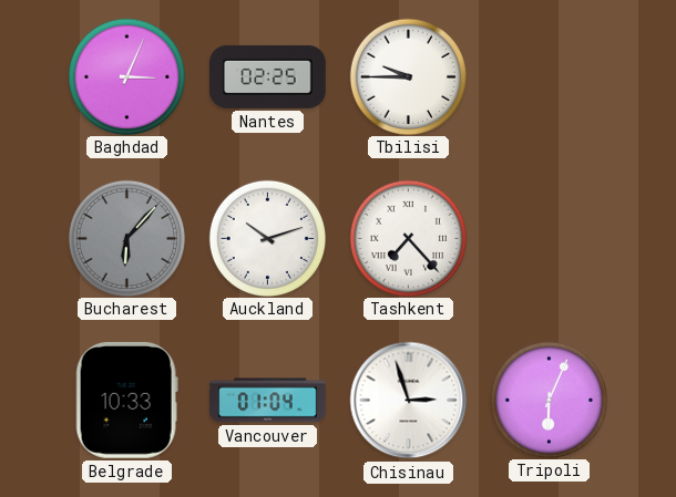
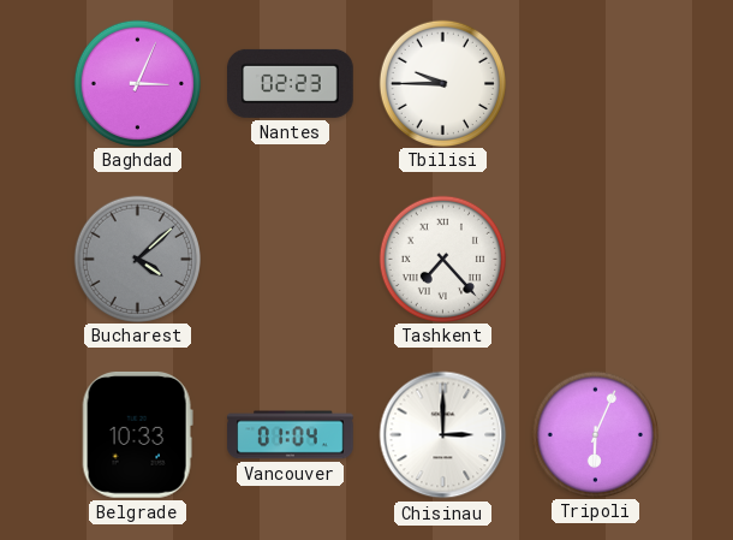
Nantes: 02:25 -> 02:23 (291, 83)
Bucharest: 6:07 -> 4:08 (137, 259)
Auckland: 10:12 -> none (267, 238)
Chisinau: 2:57 -> 3:00 (443, 435)
